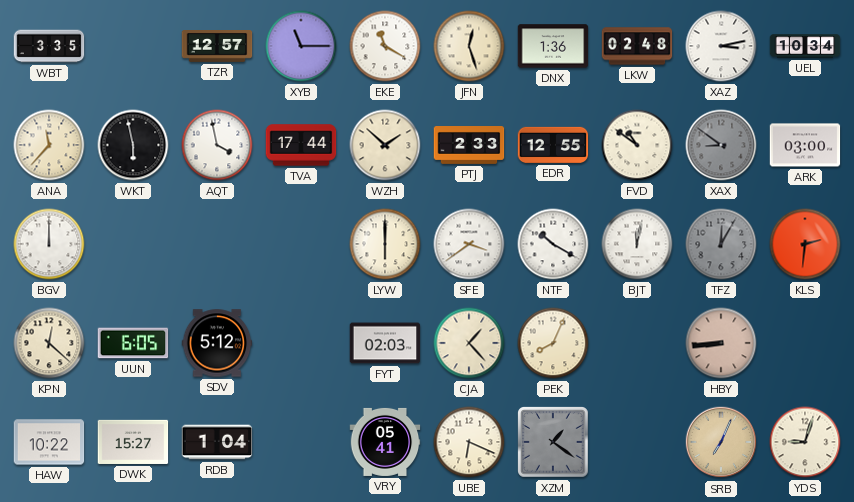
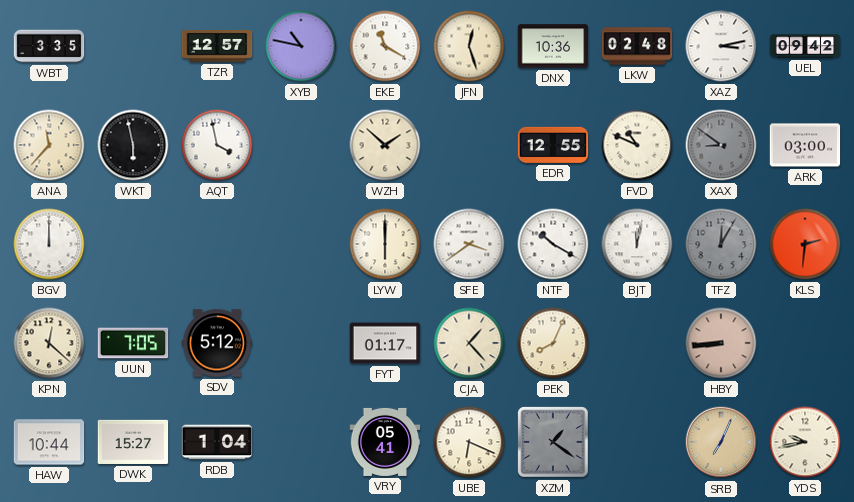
XYB: 11:15 -> 10:47 (301, 46)
DNX: 1:36 -> 10:36 (553, 46)
UEL: 10:34 -> 09:42 (805, 46)
TVA: 17:44 -> none (301, 145)
PTJ: 2:33 -> none (469, 146)
FVD: 10:51 -> 10:49 (637, 145)
UUN: 6:05 -> 7:05 (133, 343)
FYT: 02:03 -> 01:17 (385, 343)
HAW: 10:22 -> 10:44 (49, 442)
YDS: 9:03 -> 9:43 (805, 442)
